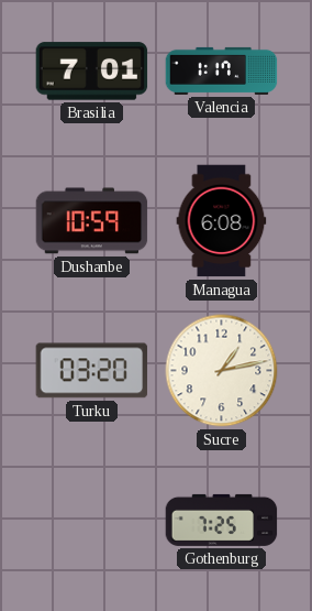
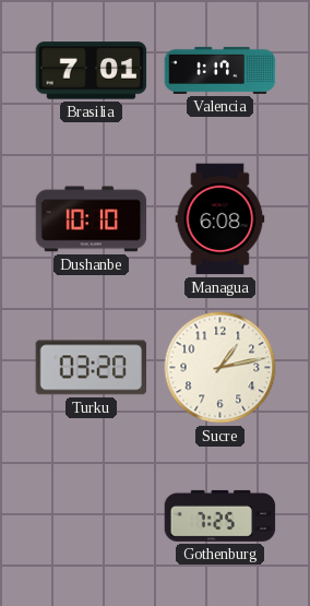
Dushanbe: 10:59 -> 10:10 (92, 219)
